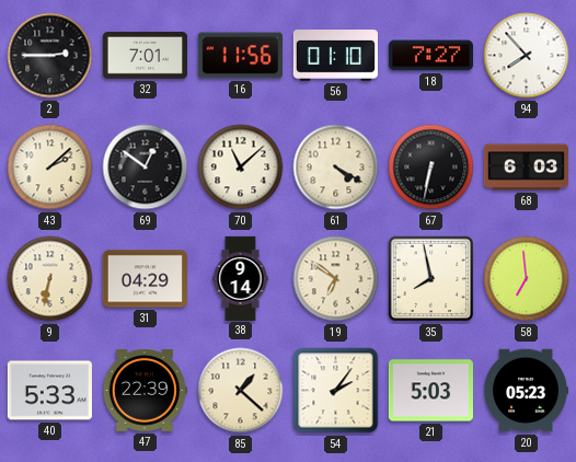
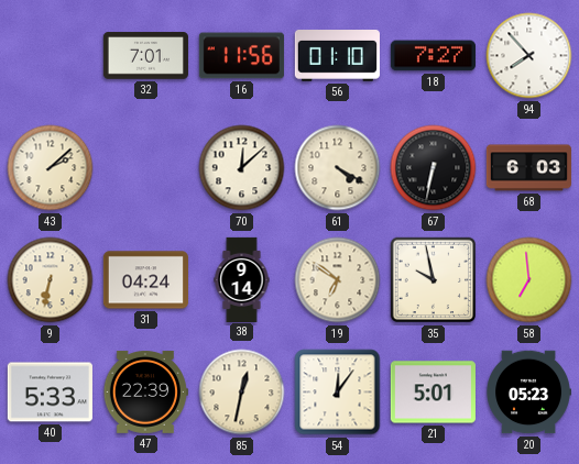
2: 2:45 -> none (50, 56)
69: 12:51 -> none (146, 168)
70: 11:08 -> 12:08 (242, 168)
31: 04:29 -> 04:24 (145, 280)
35: 7:58 -> 9:58 (434, 280)
85: 1:22 -> 12:32 (242, 393)
54: 2:06 -> 12:06 (338, 393)
21: 5:03 -> 5:01 (433, 393)
